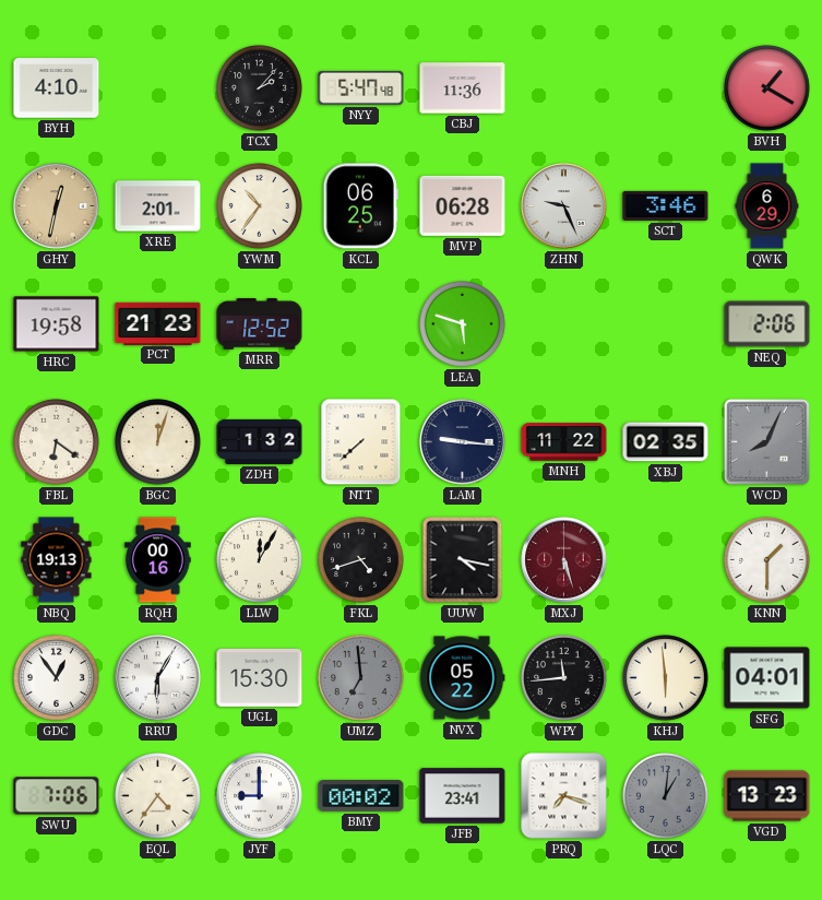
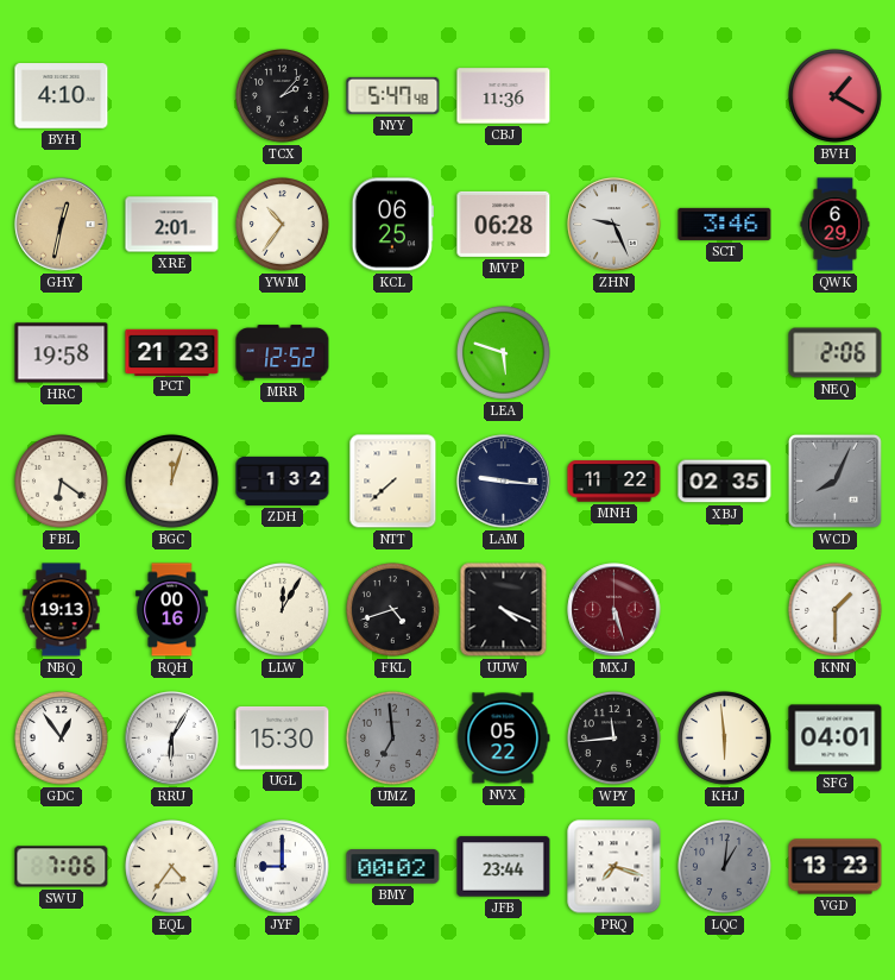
UUW: 4:17 -> 4:19 (504, 610)
JFB: 23:41 -> 23:44 (504, 867)
